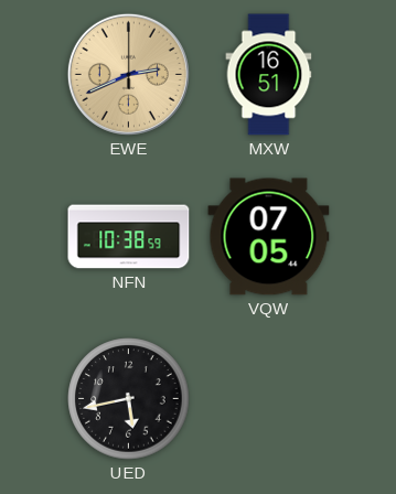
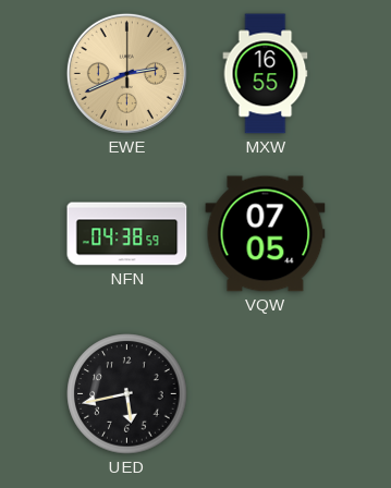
MXW: 16:51 -> 16:55 (266, 74)
NFN: 10:38 -> 04:38 (127, 234)
